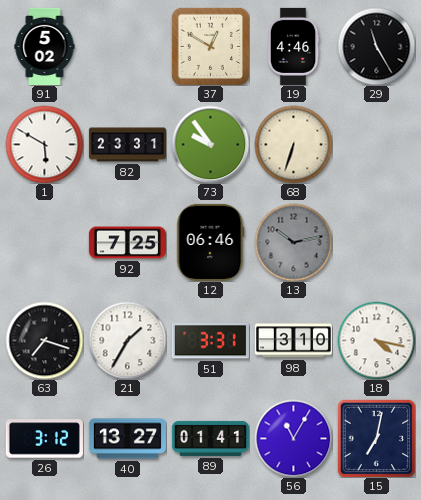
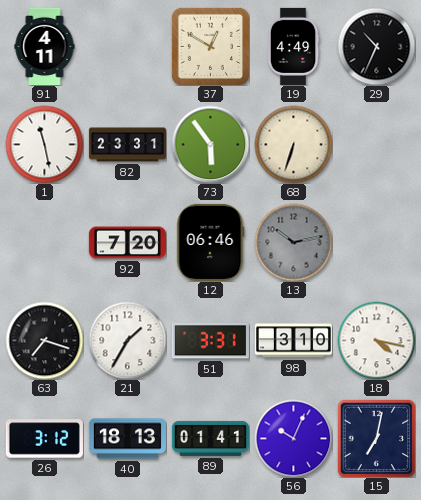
91: 5:02 -> 4:11 (45, 46)
19: 4:46 -> 4:49 (293, 46)
29: 11:25 -> 10:34 (376, 46)
1: 5:50 -> 11:28 (44, 144)
73: 9:54 -> 5:54 (210, 144)
92: 7:25 -> 7:20 (127, 243)
40: 13:27 -> 18:13 (127, 439)
56: 11:05 -> 10:04 (293, 438)
